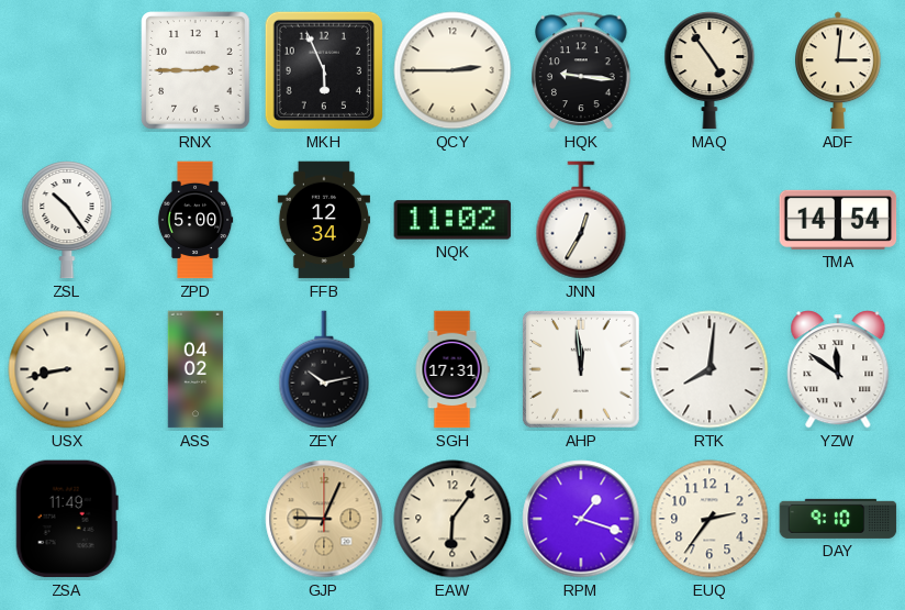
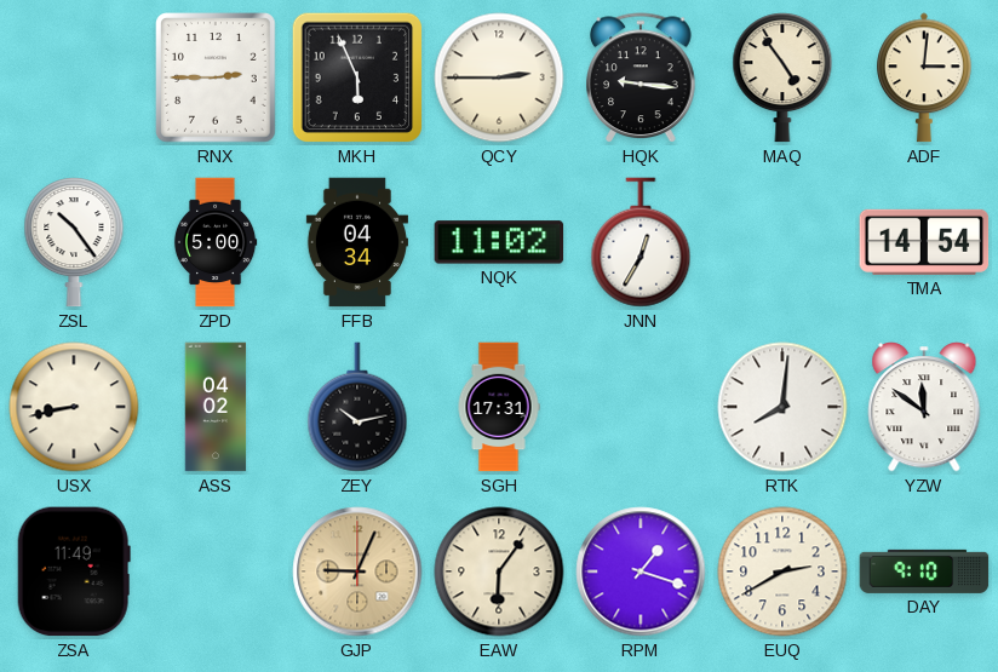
FFB: 12:34 -> 04:34 (357, 242)
AHP: 11:59 -> none (581, 369)
EUQ: 2:36 -> 2:40 (782, 572)
